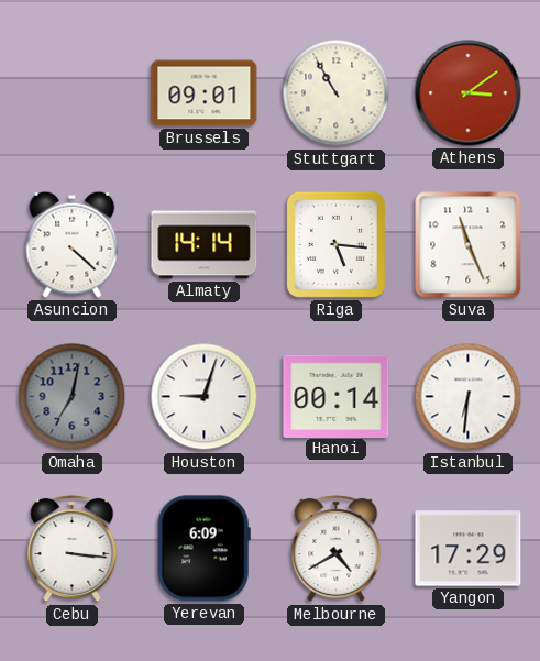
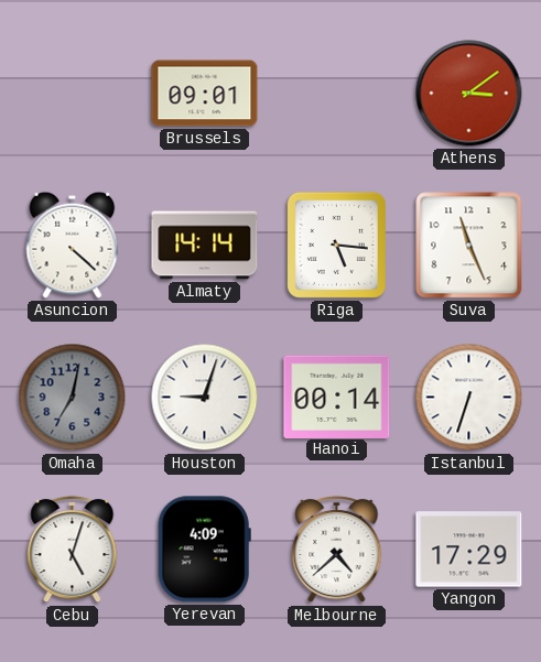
Stuttgart: 10:55 -> none (337, 93)
Istanbul: 6:31 -> 6:33 (469, 398)
Cebu: 3:16 -> 5:03 (73, 550)
Yerevan: 6:09 -> 4:09 (204, 550)
Melbourne: 4:40 -> 4:38 (337, 550)
